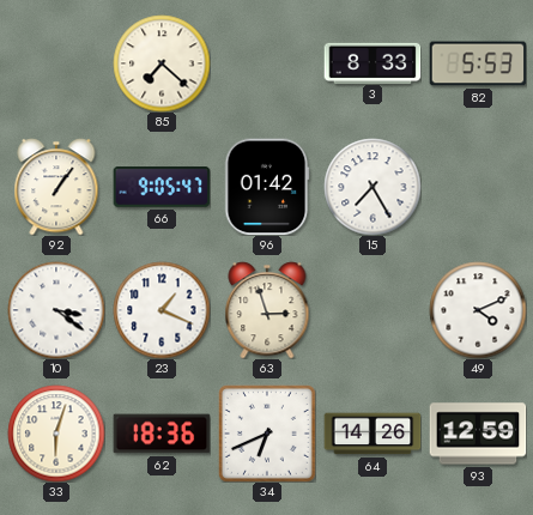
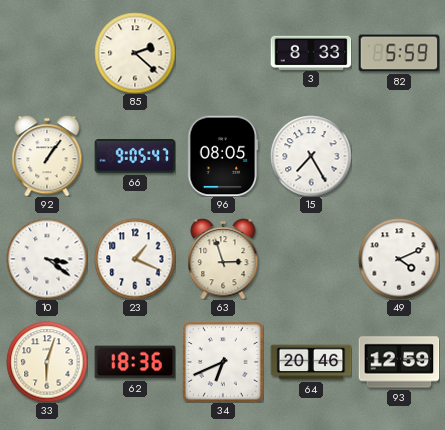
85: 7:22 -> 2:22 (135, 53)
82: 5:53 -> 5:59 (399, 53)
96: 01:42 -> 08:05 (223, 156)
64: 14:26 -> 20:46 (311, 362)
